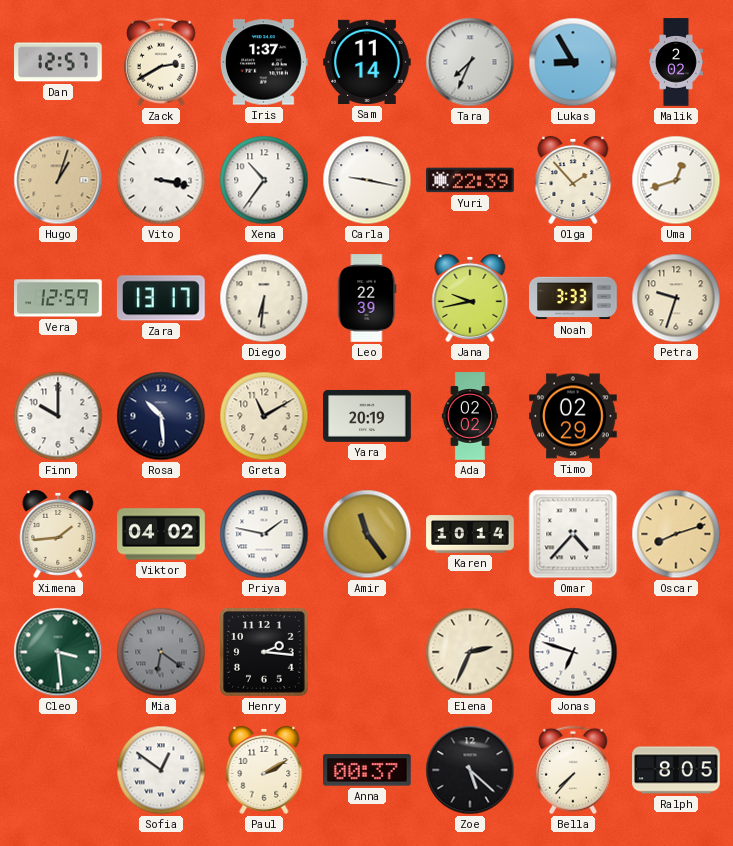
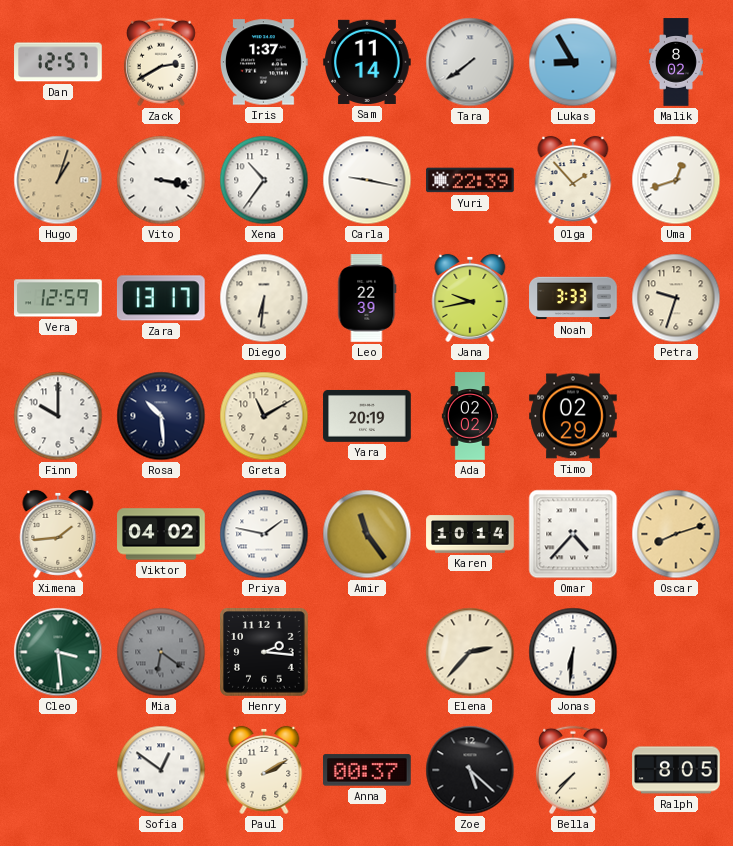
Tara: 7:34 -> 7:39 (470, 62)
Malik: 2:02 -> 8:02 (676, 62)
Elena: 2:34 -> 2:37 (470, 652)
Jonas: 6:48 -> 6:31 (573, 652)
